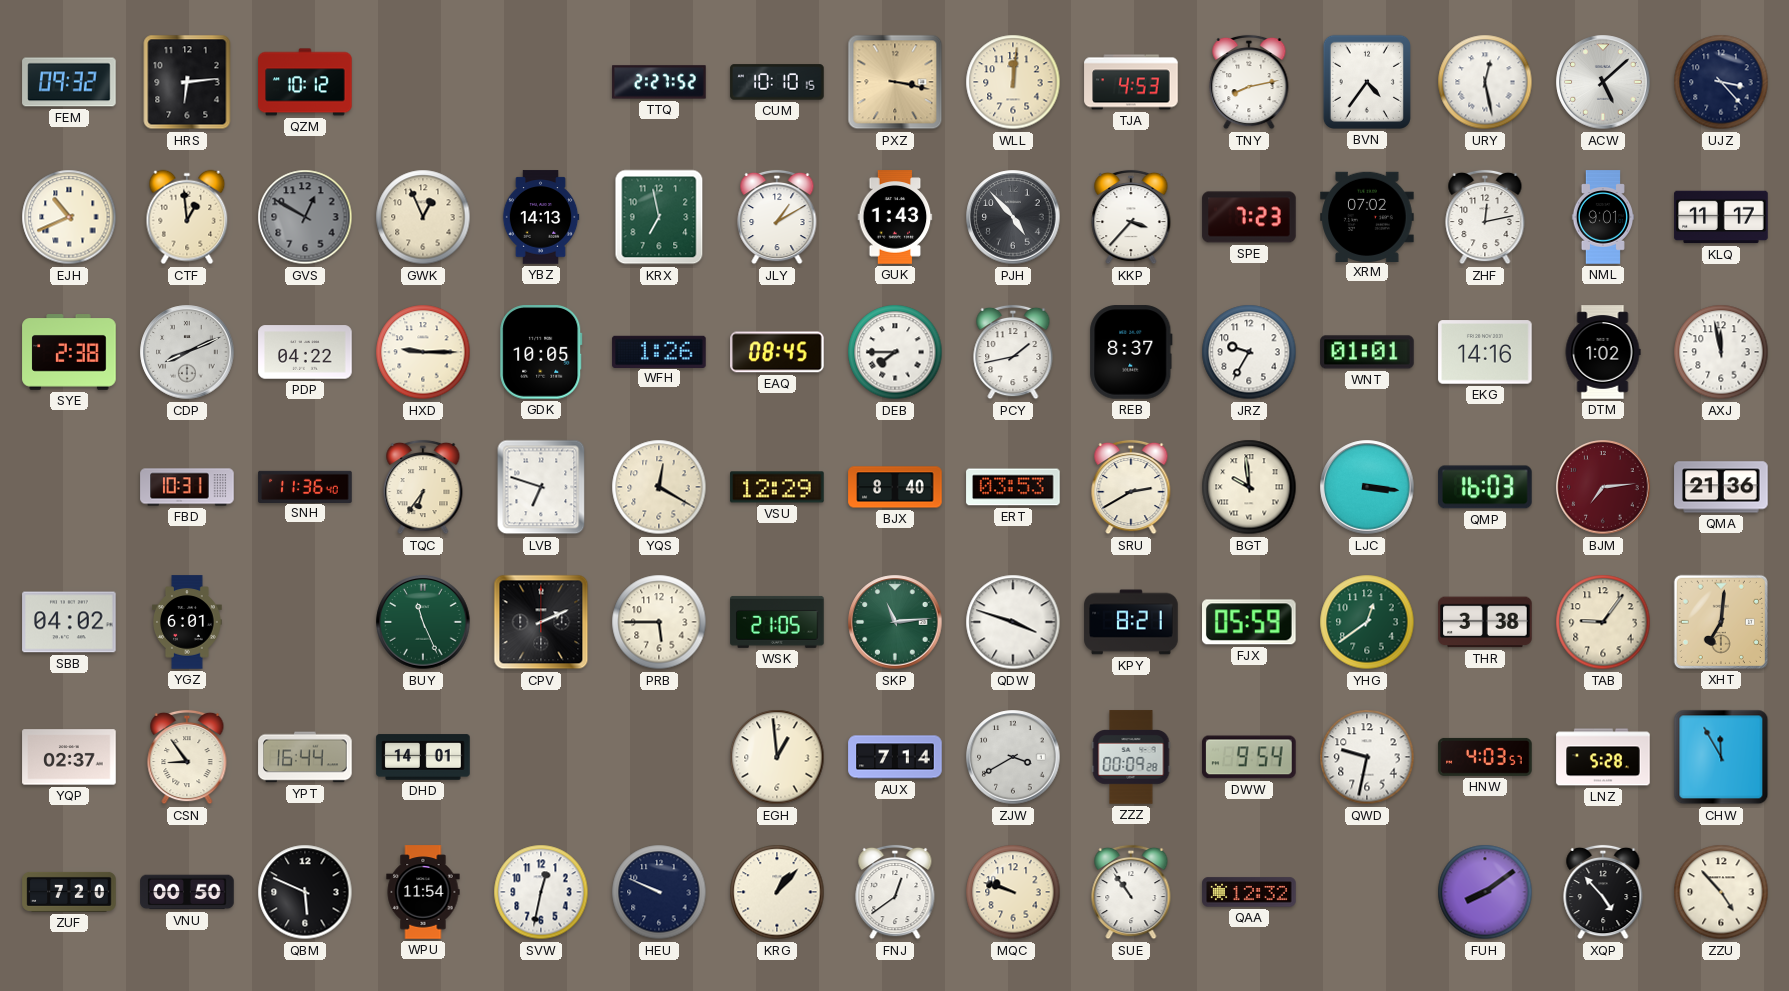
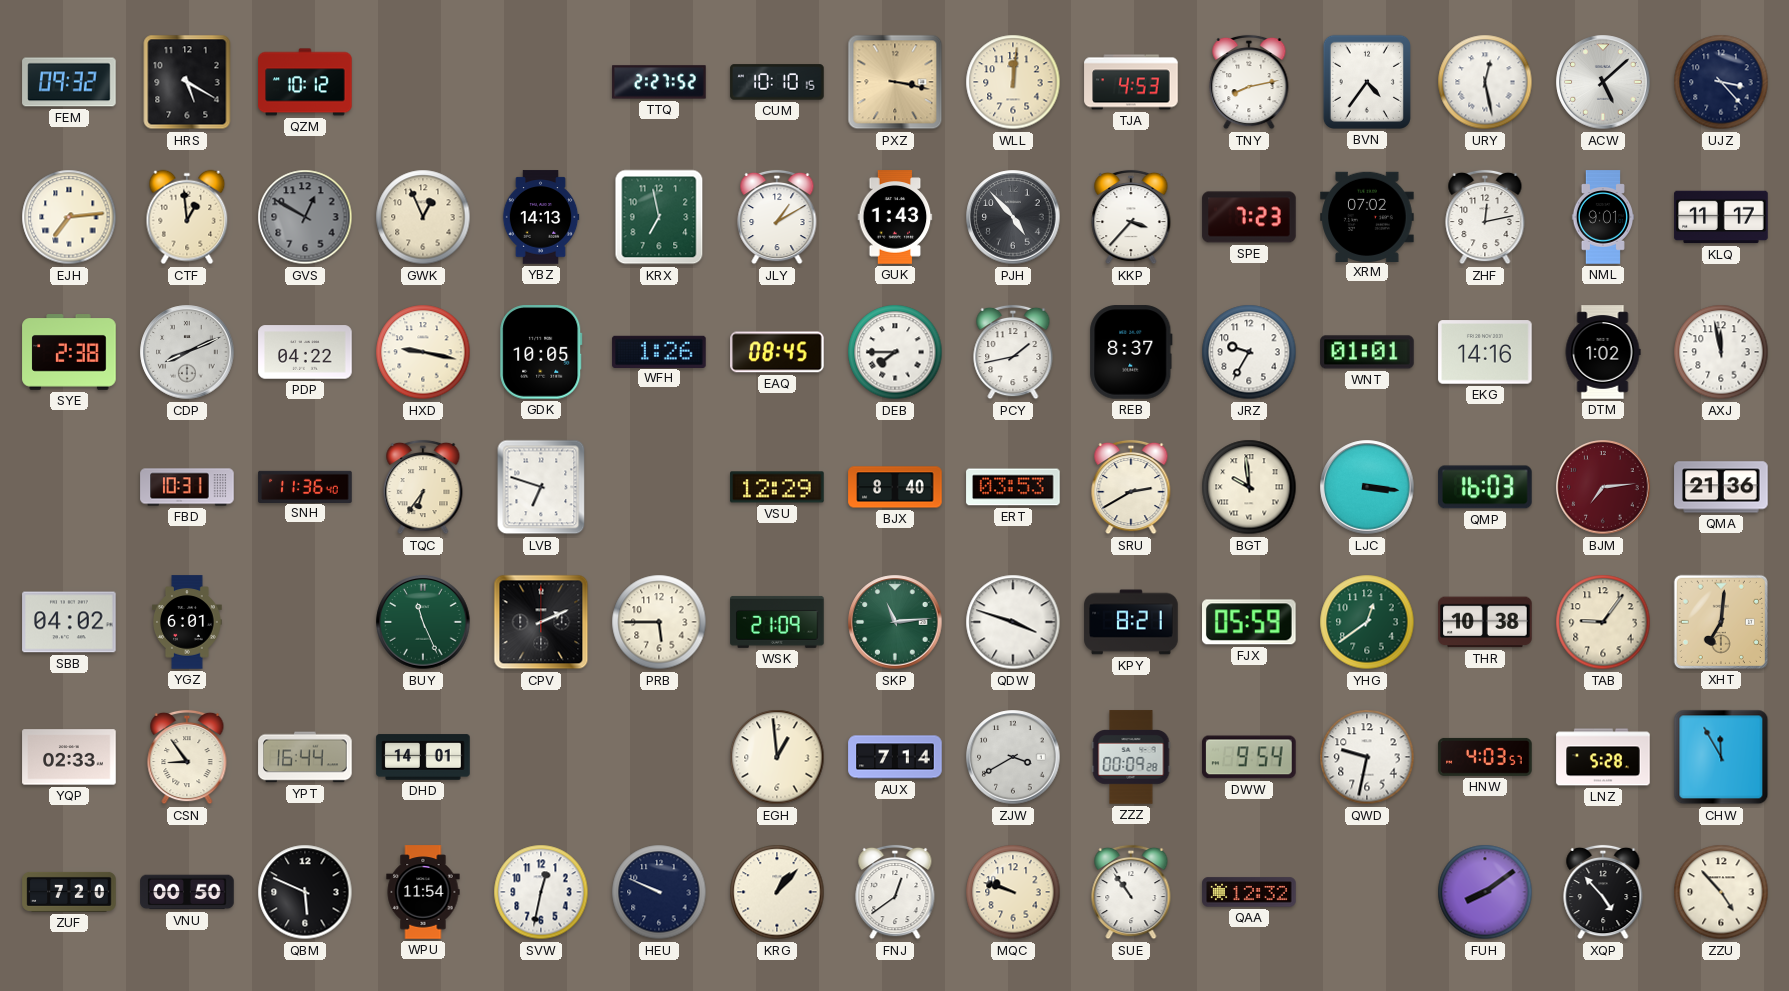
HRS: 6:14 -> 5:20 (187, 82)
EJH: 10:41 -> 7:14 (69, 217)
HXD: 9:15 -> 9:17 (423, 352)
YQS: 12:20 -> none (659, 487)
WSK: 21:05 -> 21:09 (777, 622)
THR: 3:38 -> 10:38 (1485, 622)
YQP: 02:37 -> 02:33 (69, 757)
